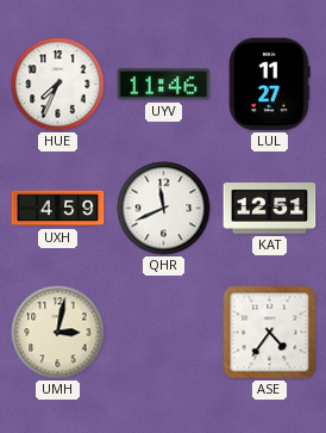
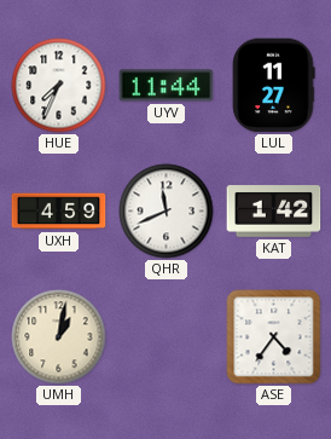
UYV: 11:46 -> 11:44 (167, 86)
KAT: 12:51 -> 1:42 (274, 212)
UMH: 3:02 -> 1:02 (59, 337)
